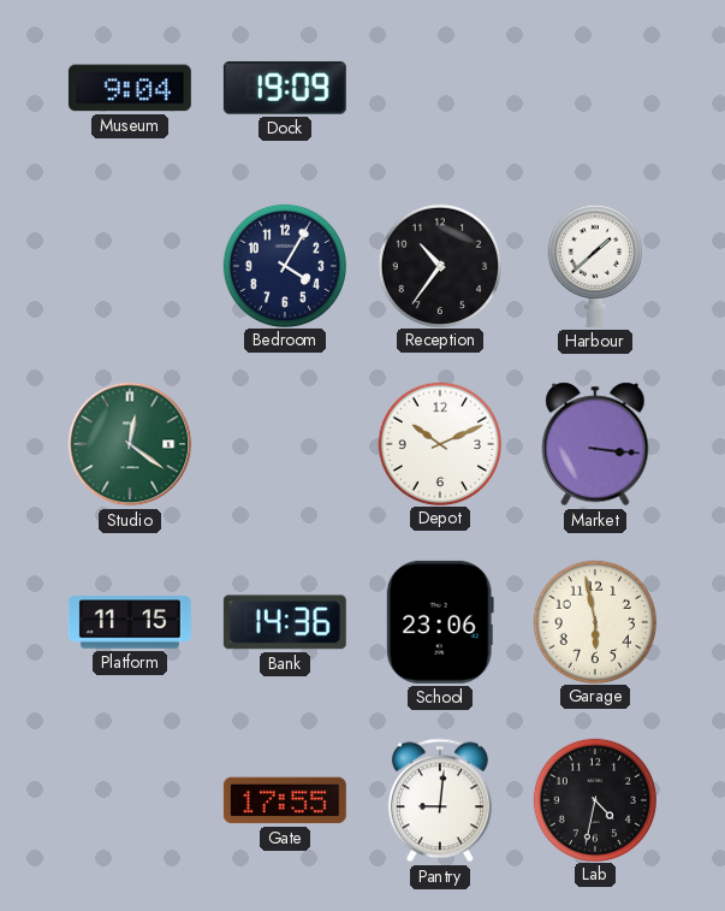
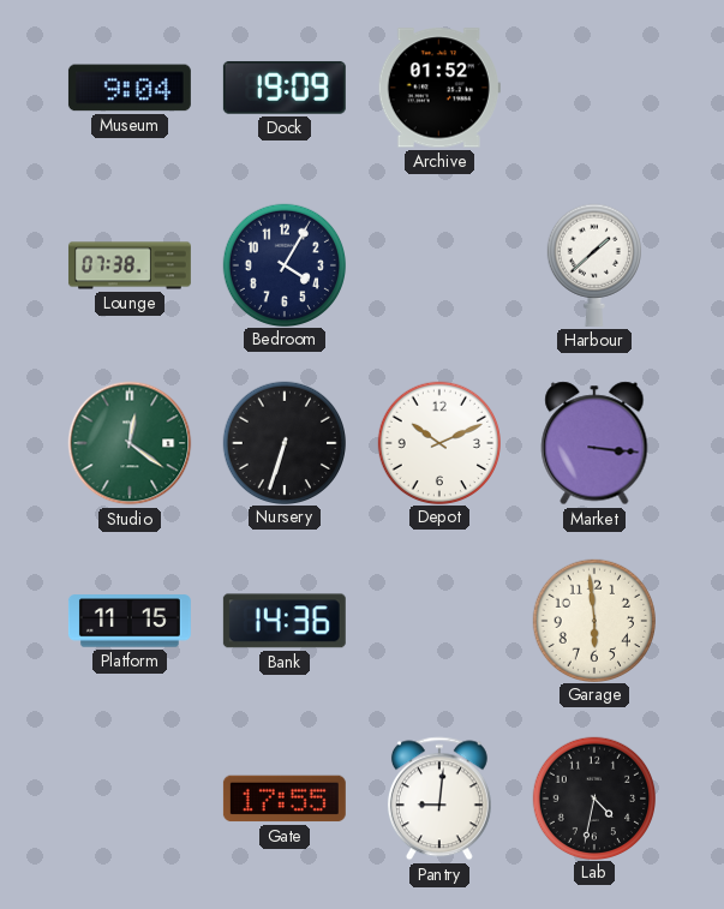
Archive: none -> 01:52 (439, 88)
Lounge: none -> 07:38 (130, 265)
Reception: 10:36 -> none (439, 265)
Nursery: none -> 6:33 (283, 442)
School: 23:06 -> none (440, 622)
Garage: 5:58 -> 5:59 (593, 620)
